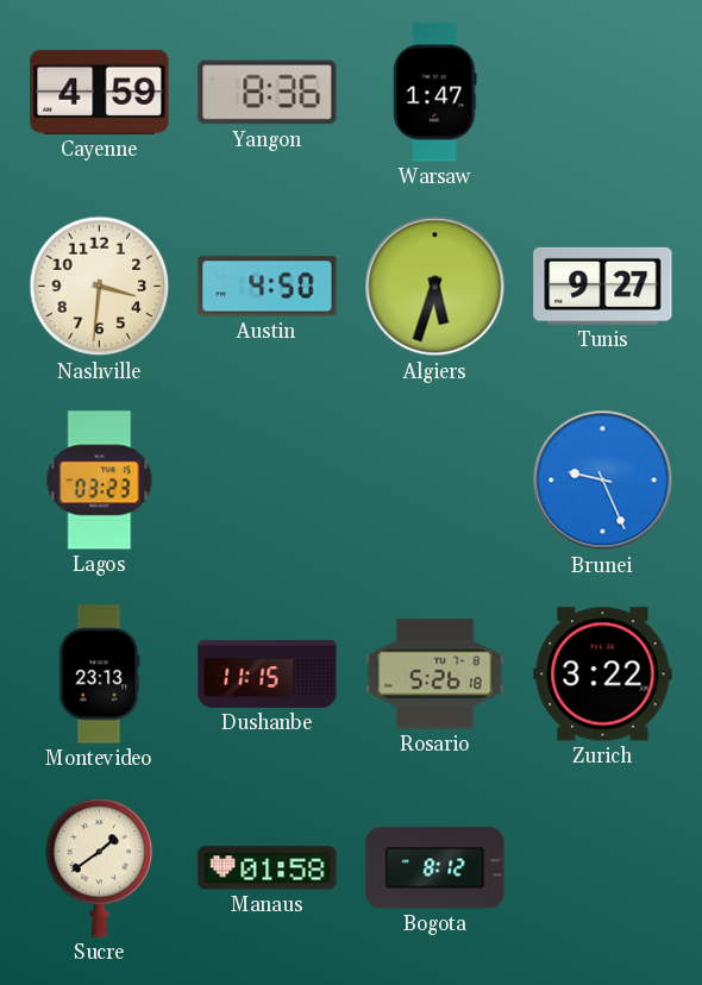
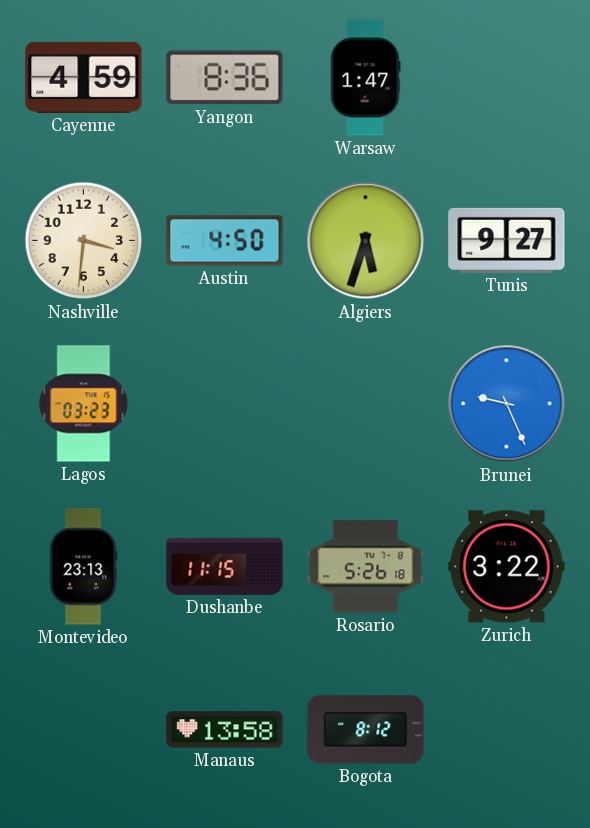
Sucre: 1:39 -> none (100, 868)
Manaus: 01:58 -> 13:58 (225, 730)
